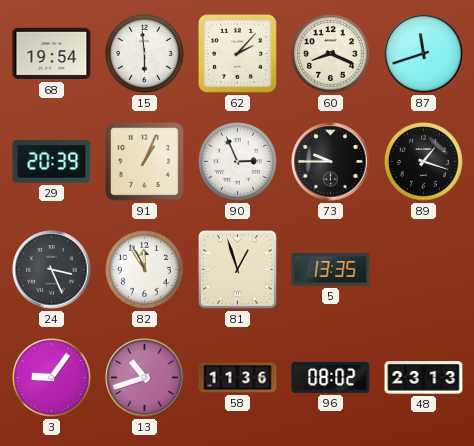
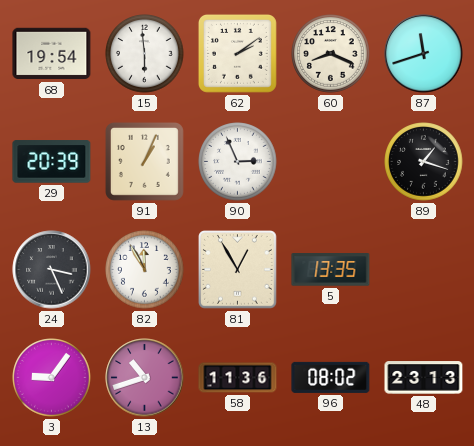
62: 2:07 -> 2:09 (237, 53)
73: 9:45 -> none (331, 162)
81: 12:57 -> 12:55 (238, 270)
